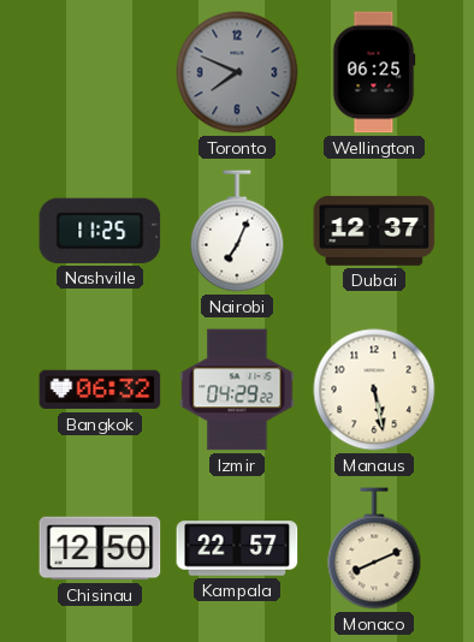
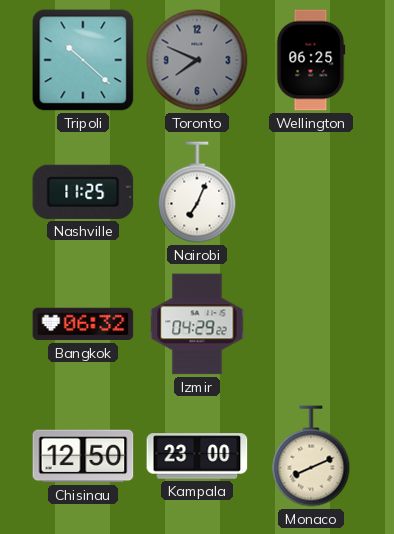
Tripoli: none -> 10:22 (83, 60)
Dubai: 12:37 -> none (374, 231)
Manaus: 5:28 -> none (374, 390)
Kampala: 22:57 -> 23:00 (197, 456)
